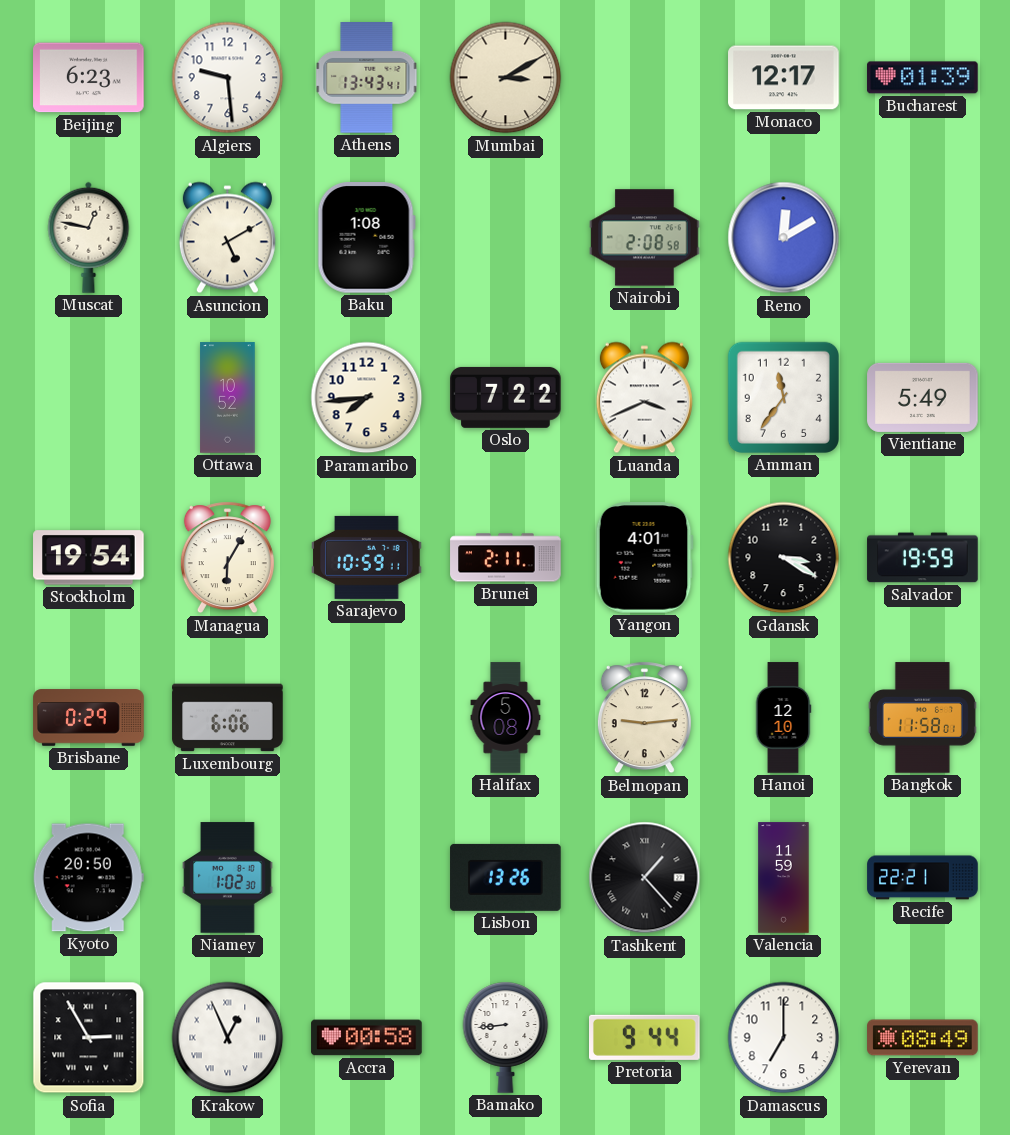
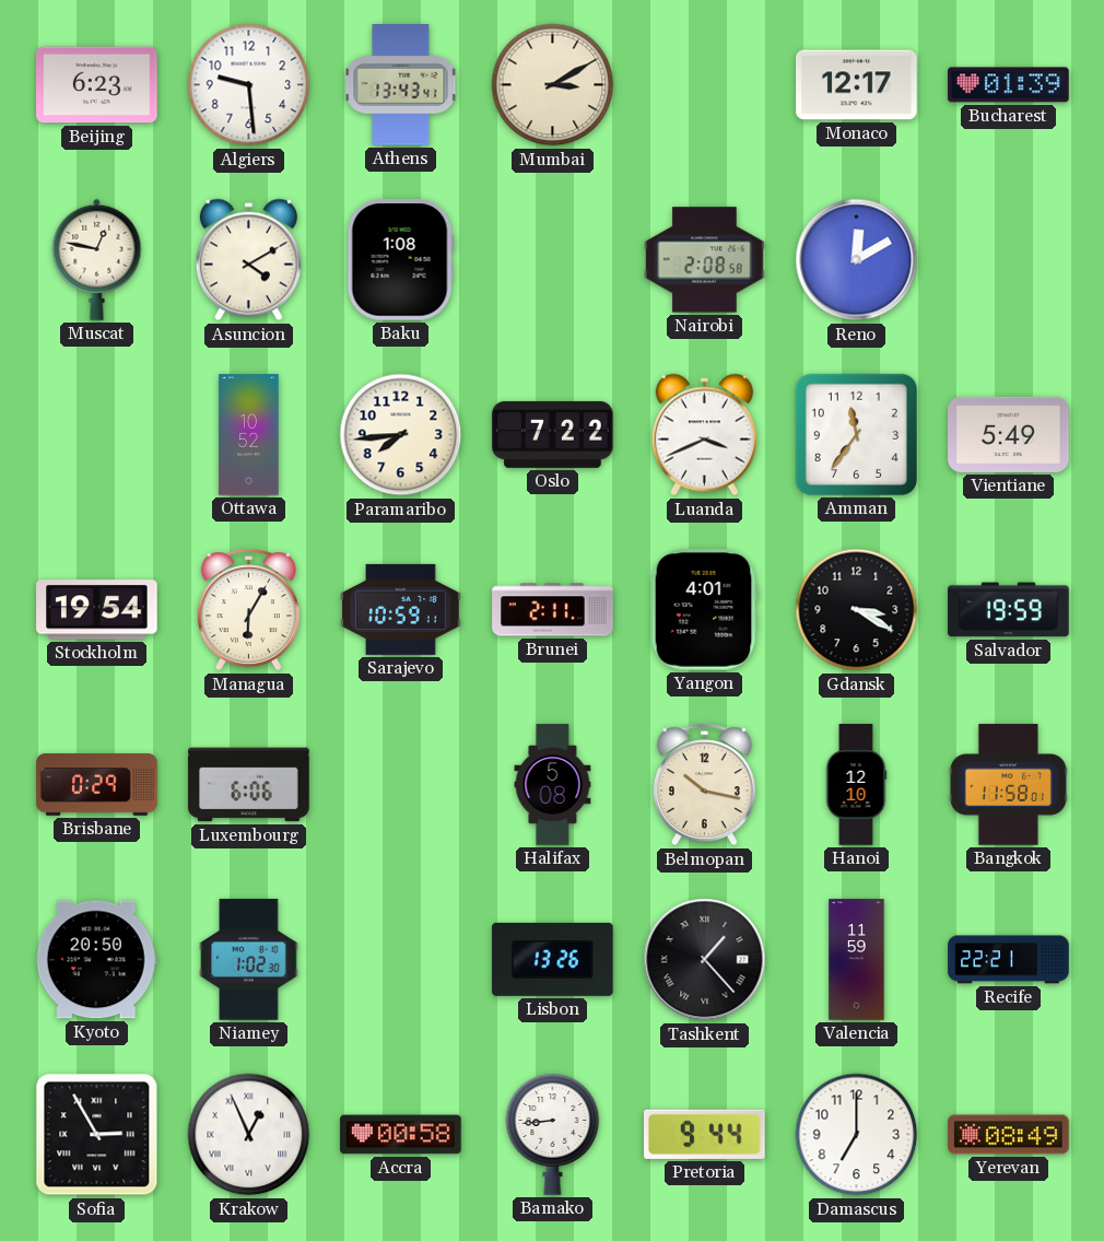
Asuncion: 5:10 -> 4:10 (248, 260)
Belmopan: 9:14 -> 10:17 (704, 785)
